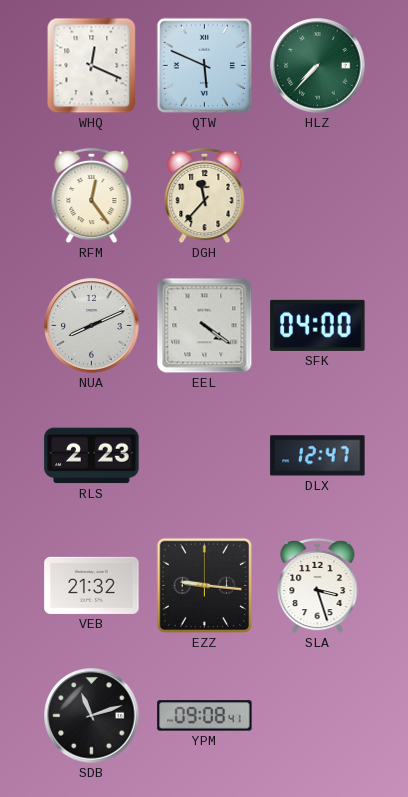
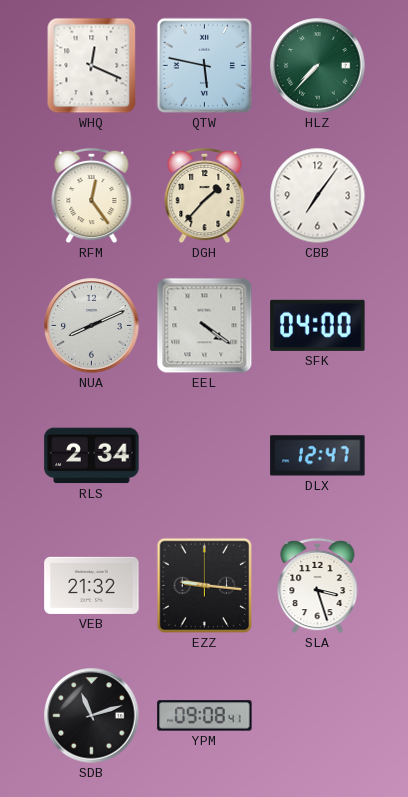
QTW: 5:49 -> 5:47 (205, 66)
DGH: 11:37 -> 1:37 (205, 196)
CBB: none -> 7:06 (318, 196)
RLS: 2:23 -> 2:34 (92, 456)
